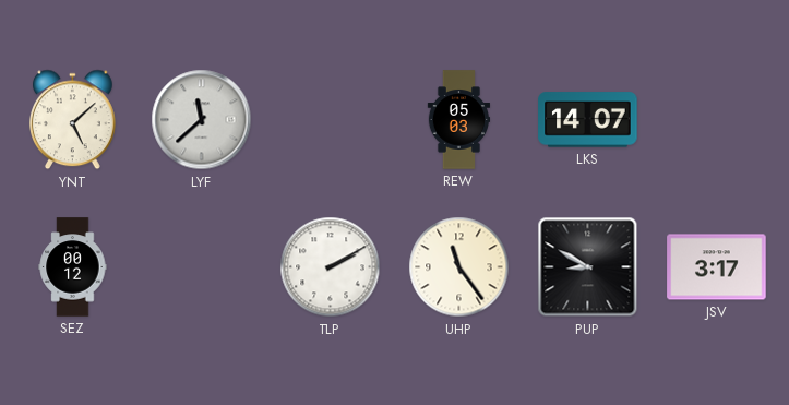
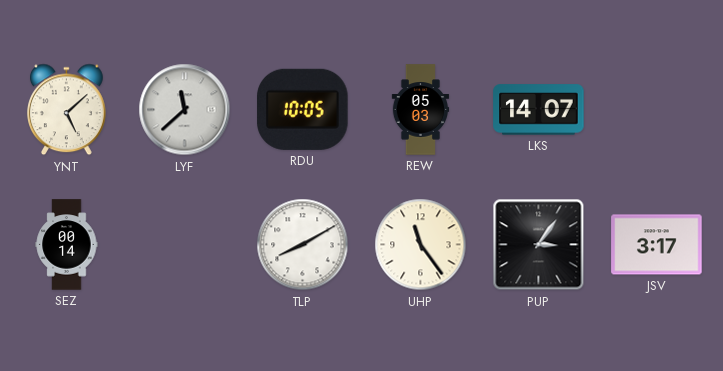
RDU: none -> 10:05 (303, 109)
SEZ: 00:12 -> 00:14 (67, 245)
TLP: 2:10 -> 8:10 (303, 245)
PUP: 8:50 -> 3:06 (539, 245)
